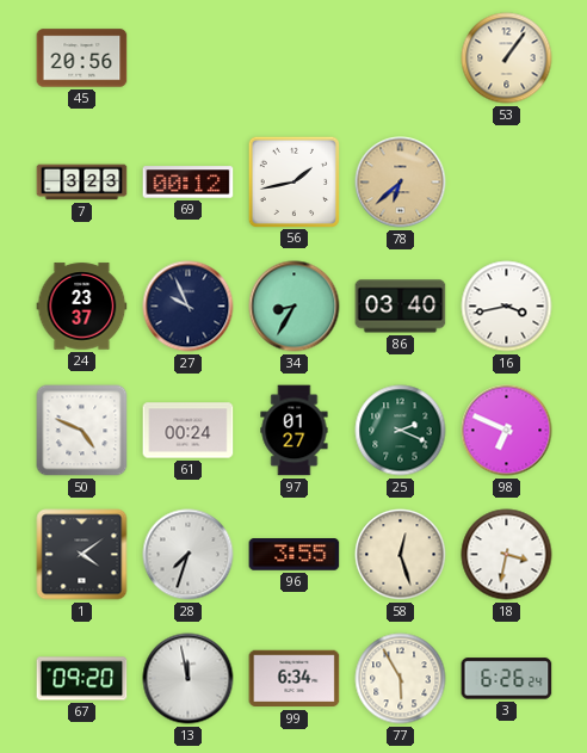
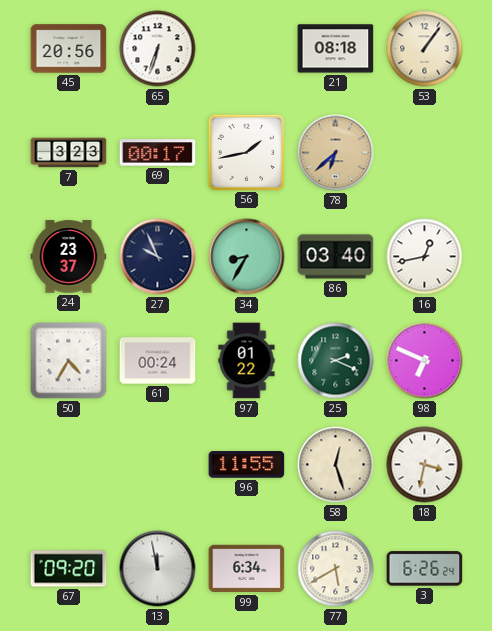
65: none -> 6:33 (158, 49)
21: none -> 08:18 (336, 49)
69: 00:12 -> 00:17 (158, 153)
16: 3:43 -> 12:43 (425, 257)
50: 4:49 -> 4:35 (69, 361)
97: 01:27 -> 01:22 (247, 361)
1: 4:09 -> none (82, 555)
28: 7:33 -> none (189, 555)
96: 3:55 -> 11:55 (247, 465)
77: 5:55 -> 5:40 (336, 569)
